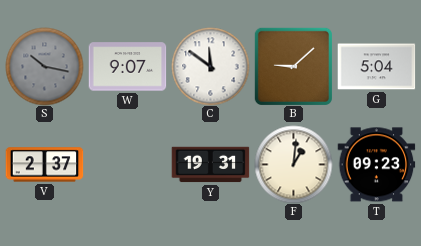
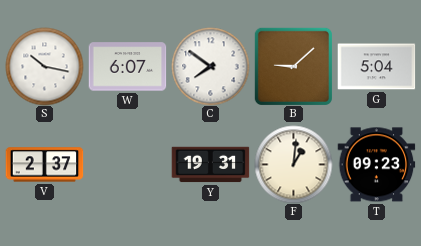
S dial: grey -> white (44, 66)
W: 9:07 -> 6:07 (127, 67)
C: 11:51 -> 7:51 (210, 66)
